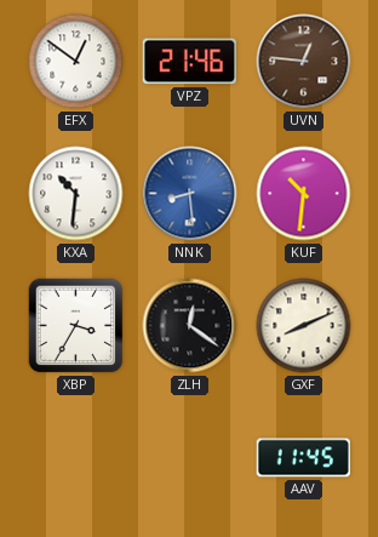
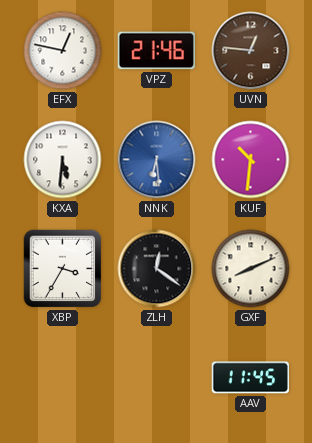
EFX: 12:51 -> 12:47 (63, 51)
KXA: 10:31 -> 5:31 (63, 160)
NNK: 8:29 -> 6:29 (157, 160)
